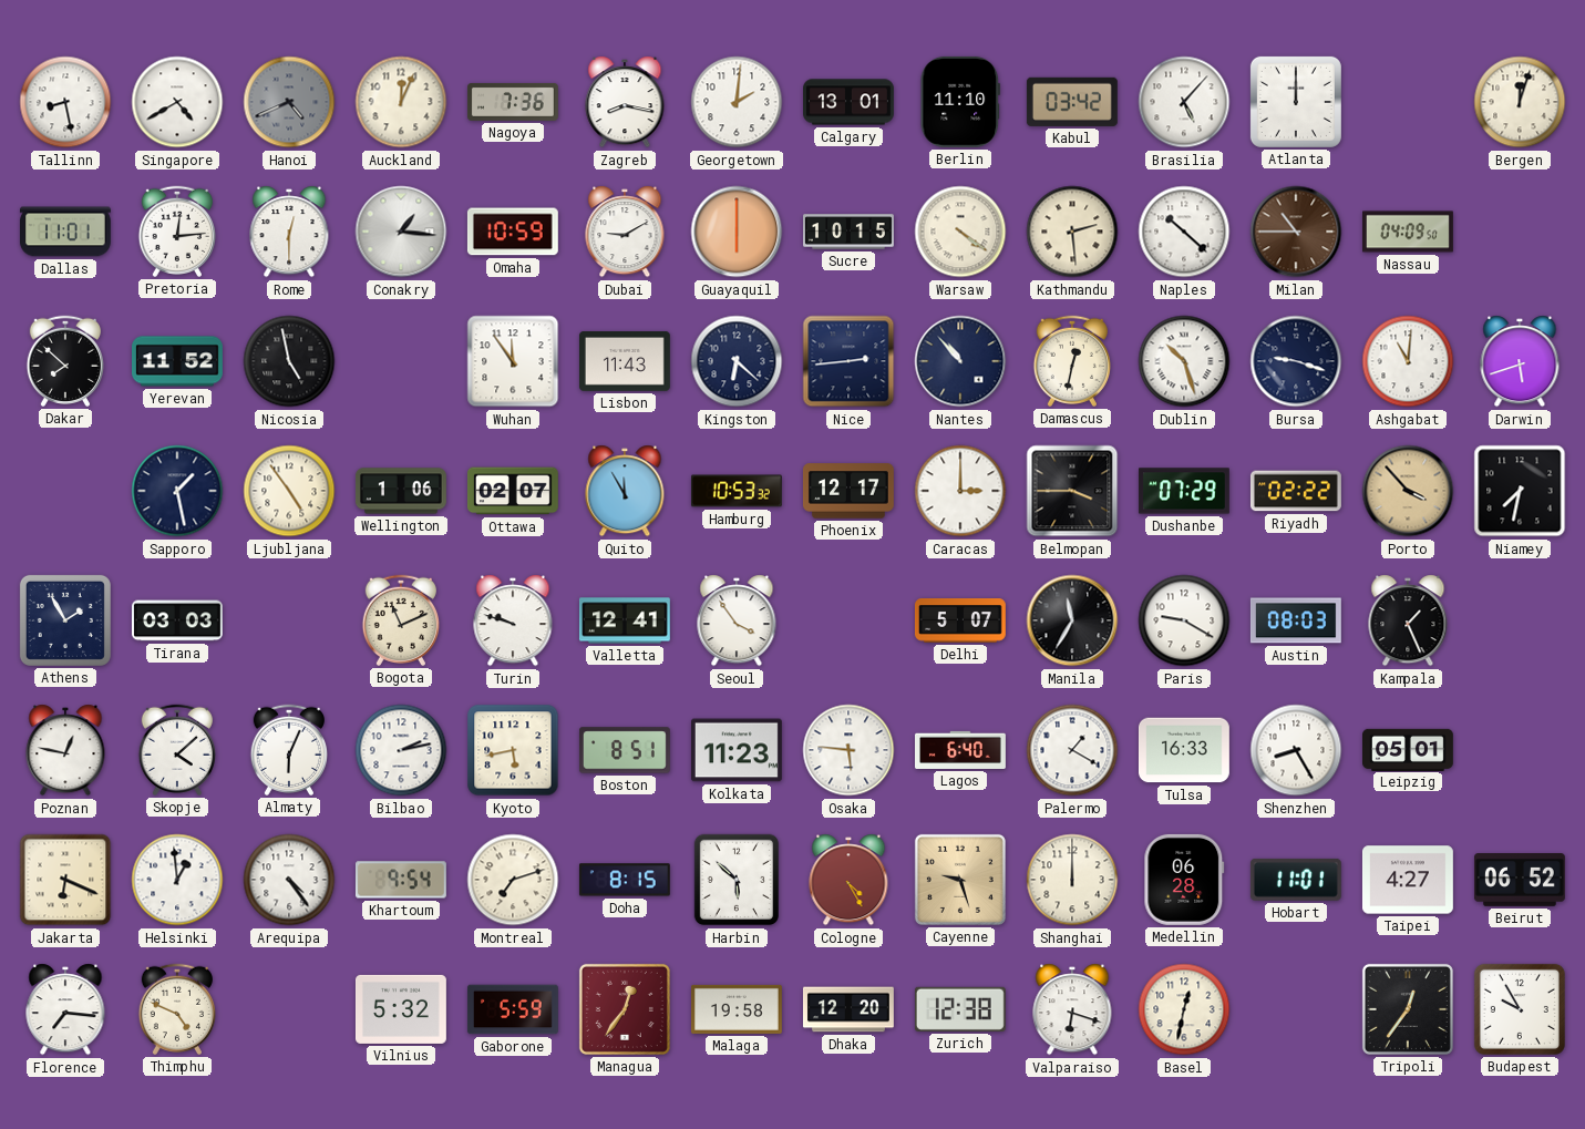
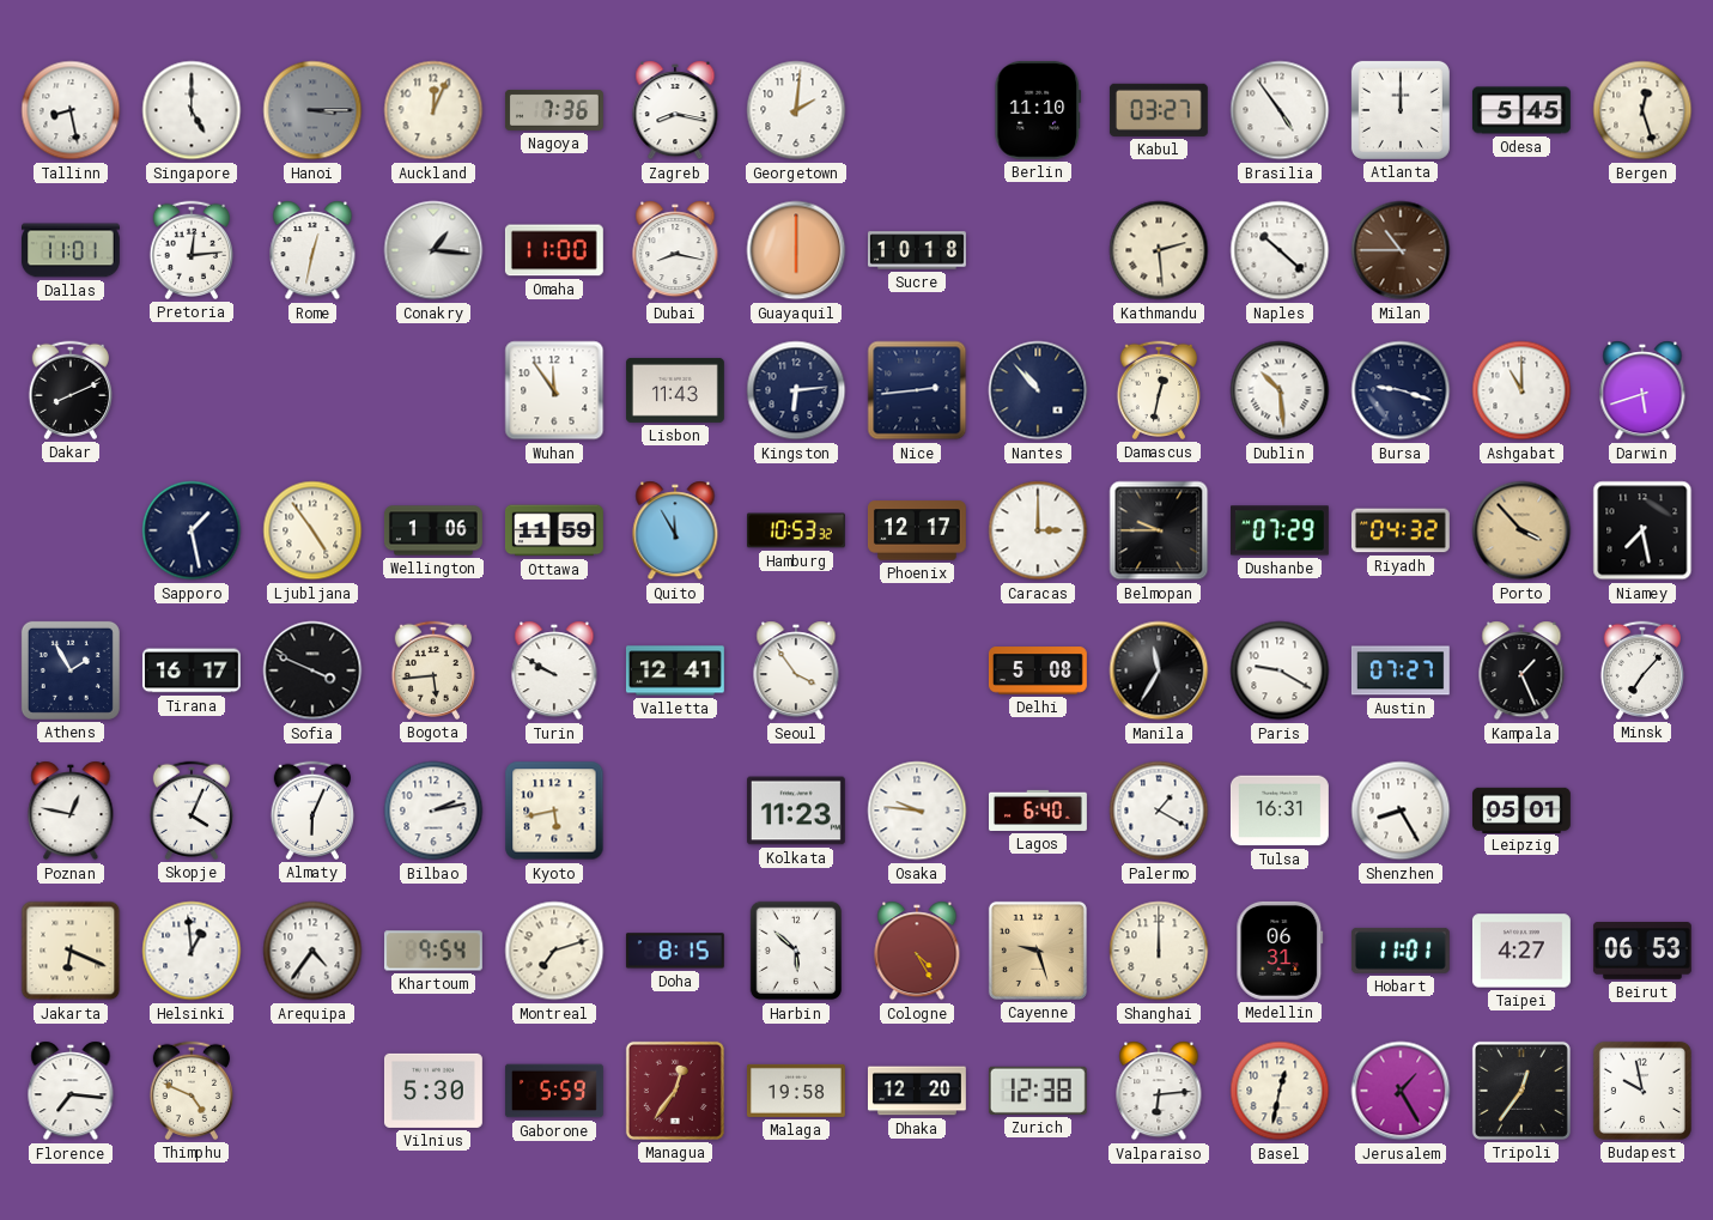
Singapore: 4:40 -> 5:00 (192, 110)
Hanoi: 4:41 -> 3:15 (312, 110)
Calgary: 13:01 -> none (850, 102)
Kabul: 03:42 -> 03:27 (1159, 110)
Brasilia: 5:07 -> 4:54 (1280, 110)
Odesa: none -> 5:45 (1521, 110)
Bergen: 12:03 -> 12:27 (1642, 110)
Rome: 12:30 -> 12:32 (312, 250)
Omaha: 10:59 -> 11:00 (554, 250)
Dubai: 9:10 -> 8:17 (675, 250)
Sucre: 10:15 -> 10:18 (918, 250)
Warsaw: 4:21 -> none (960, 232)
Nassau: 04:09 -> none (1409, 232)
Dakar: 7:52 -> 8:11 (69, 390)
Yerevan: 11:52 -> none (178, 361)
Nicosia: 4:58 -> none (289, 361)
Kingston: 6:22 -> 6:14 (796, 390)
Dublin: 10:27 -> 10:29 (1280, 390)
Ashgabat: 11:01 -> 11:00 (1521, 390)
Ottawa: 02:07 -> 11:59 (554, 530)
Belmopan: 3:45 -> 9:45 (1159, 530)
Riyadh: 02:22 -> 04:32 (1401, 530)
Niamey: 7:32 -> 7:28 (1642, 530)
Tirana: 03:03 -> 16:17 (192, 670)
Sofia: none -> 3:49 (312, 670)
Bogota: 11:11 -> 5:44 (432, 670)
Turin: 9:48 -> 9:50 (554, 670)
Delhi: 5:07 -> 5:08 (1038, 670)
Austin: 08:03 -> 07:27 (1401, 670)
Minsk: none -> 7:07 (1641, 670)
Skopje: 4:08 -> 4:04 (190, 811)
Boston: 8:51 -> none (625, 750)
Osaka: 5:46 -> 9:46 (917, 811)
Tulsa: 16:33 -> 16:31 (1280, 811)
Arequipa: 4:24 -> 4:36 (312, 951)
Medellin: 06:28 -> 06:31 (1280, 951)
Beirut: 06:52 -> 06:53 (1642, 952)
Vilnius: 5:32 -> 5:30 (433, 1091)
Valparaiso: 6:18 -> 6:14 (1159, 1091)
Jerusalem: none -> 1:25 (1401, 1091)
Budapest: 9:55 -> 9:58 (1642, 1091)
